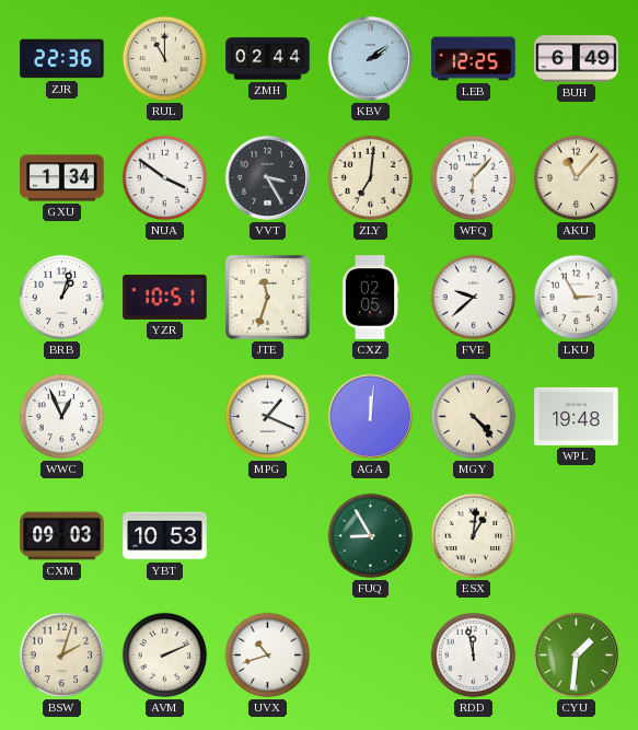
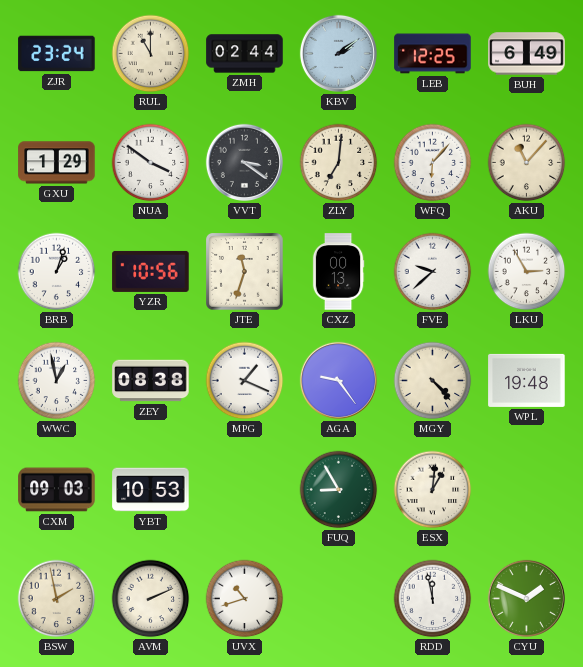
ZJR: 22:36 -> 23:24 (57, 54)
GXU: 1:34 -> 1:29 (57, 163)
VVT: 3:25 -> 3:21 (244, 162)
YZR: 10:51 -> 10:56 (151, 271)
CXZ: 02:05 -> 00:13 (338, 272)
WWC: 12:56 -> 12:58 (57, 381)
ZEY: none -> 08:38 (151, 381)
AGA: 12:01 -> 9:24 (338, 380)
BSW: 2:03 -> 1:58 (57, 599)
CYU: 1:31 -> 1:49 (526, 598)
